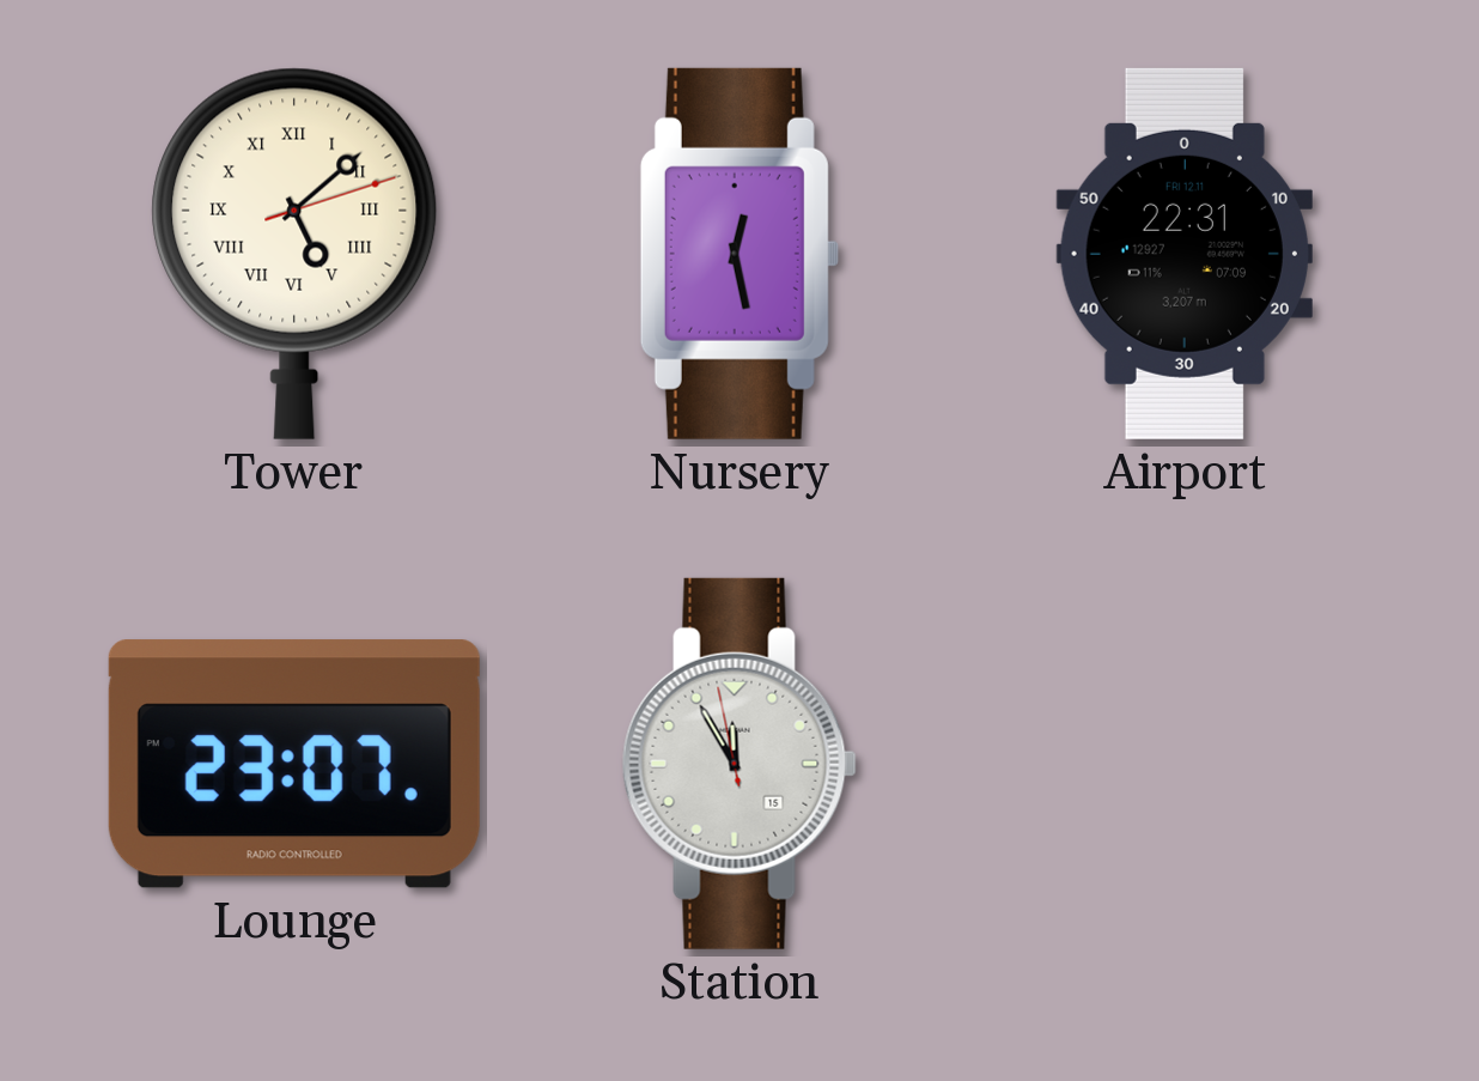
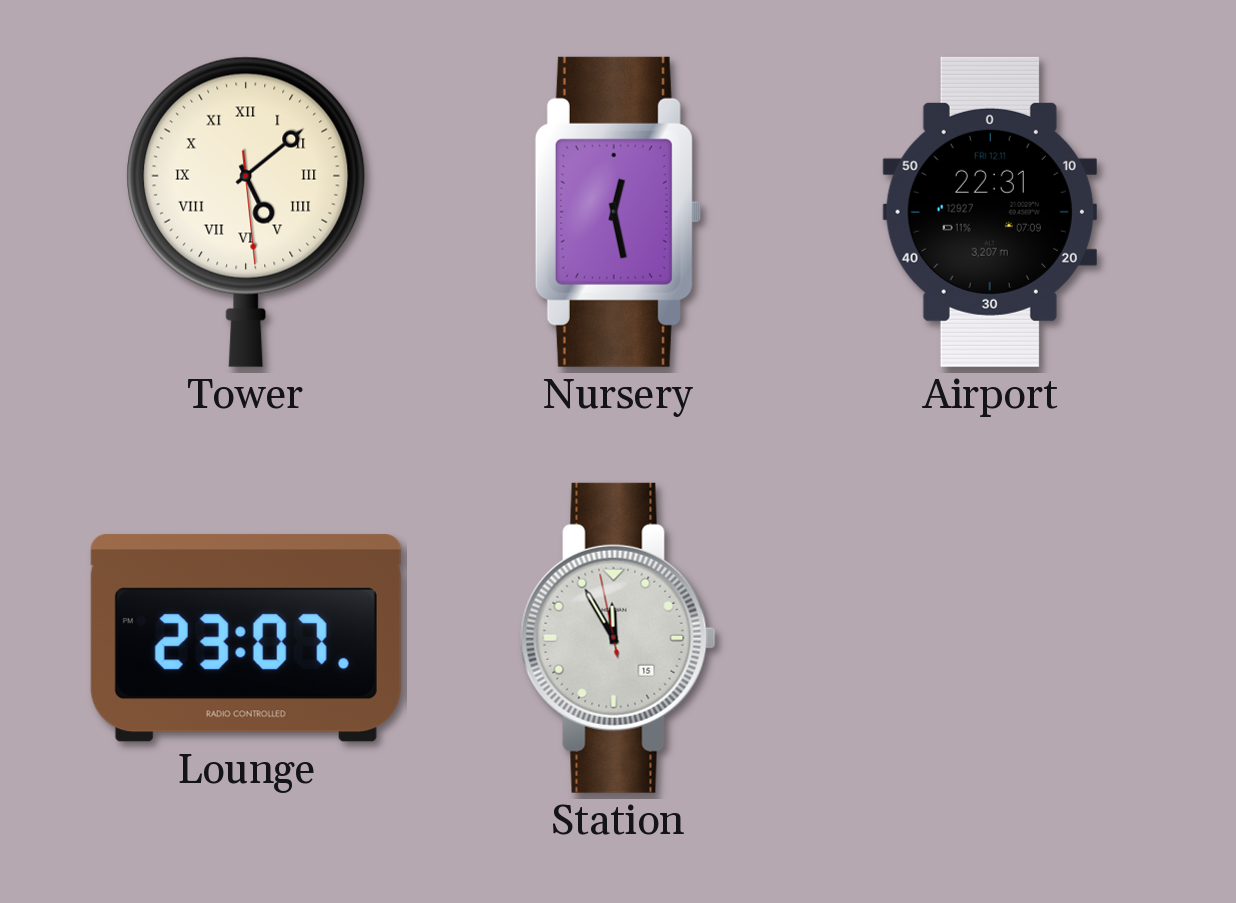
Tower: 5:08:12 -> 5:08:29 (246, 212)
